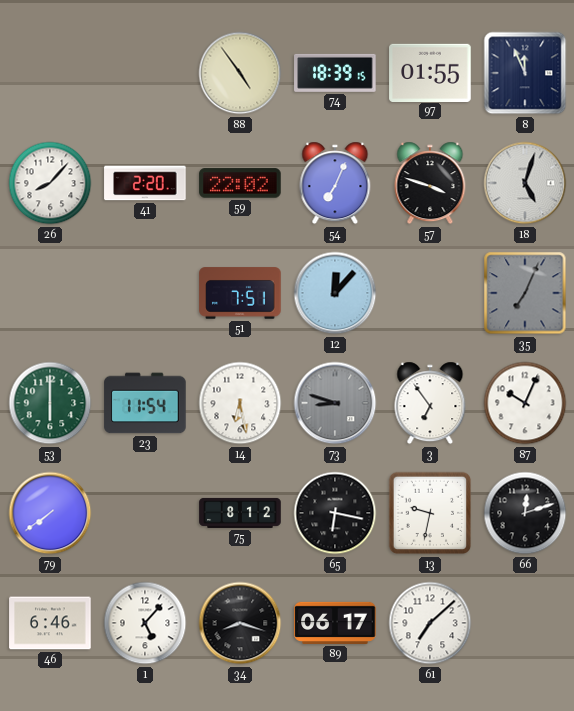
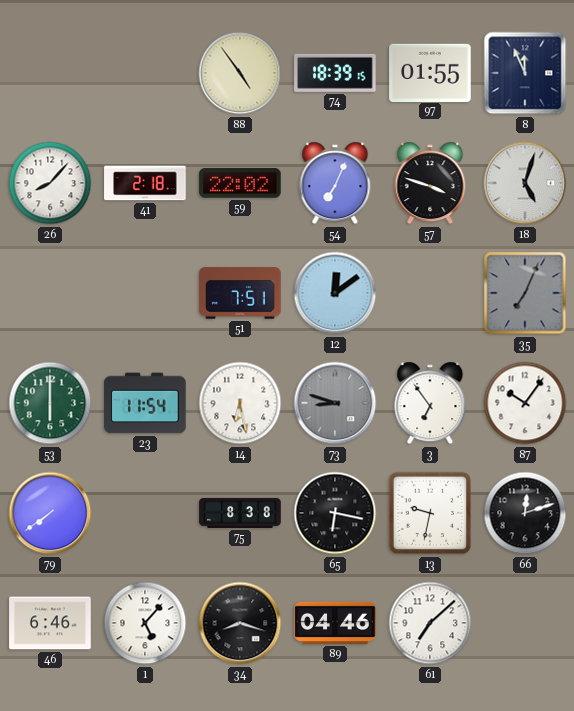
41: 2:20 -> 2:18 (145, 183)
12: 12:07 -> 12:09 (335, 293)
87: 10:04 -> 10:06 (525, 403)
75: 8:12 -> 8:38 (240, 513)
89: 06:17 -> 04:46 (335, 623)
